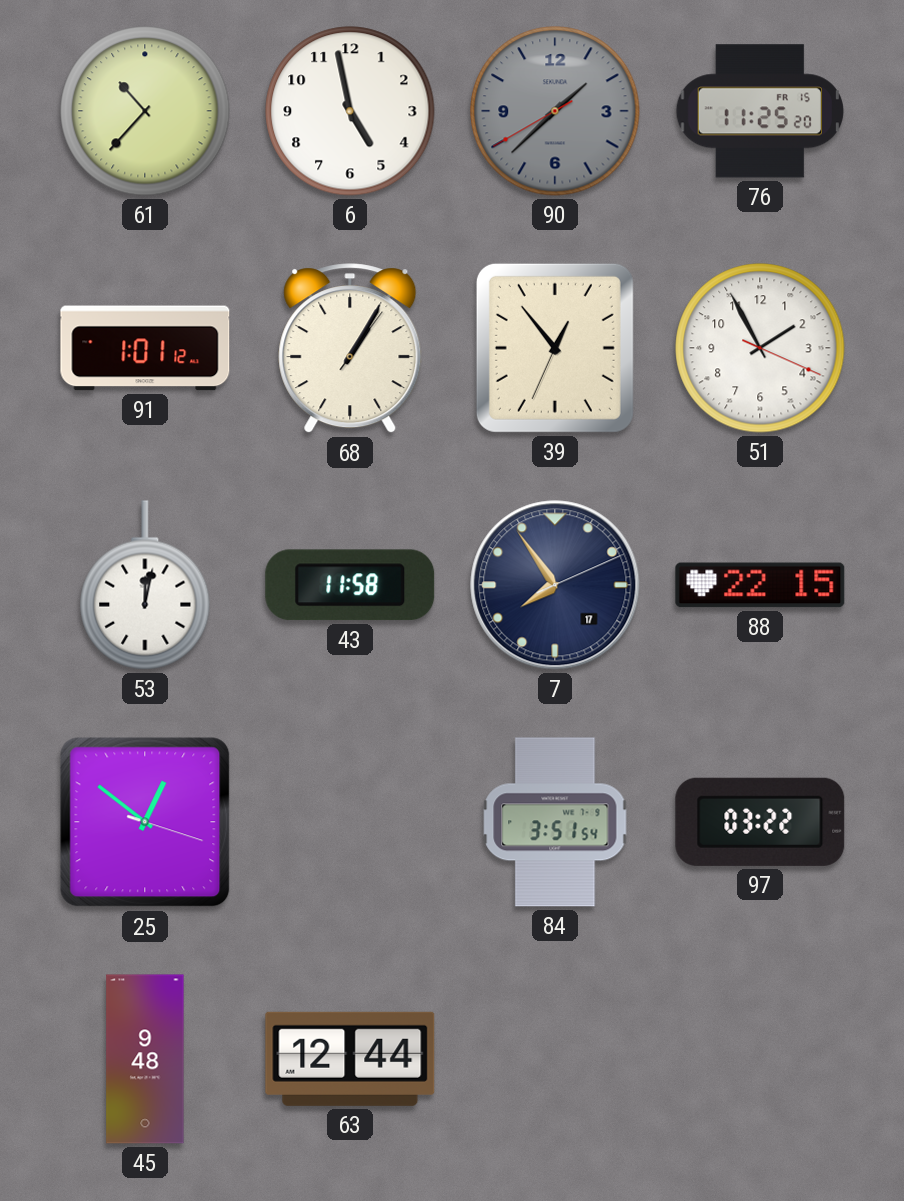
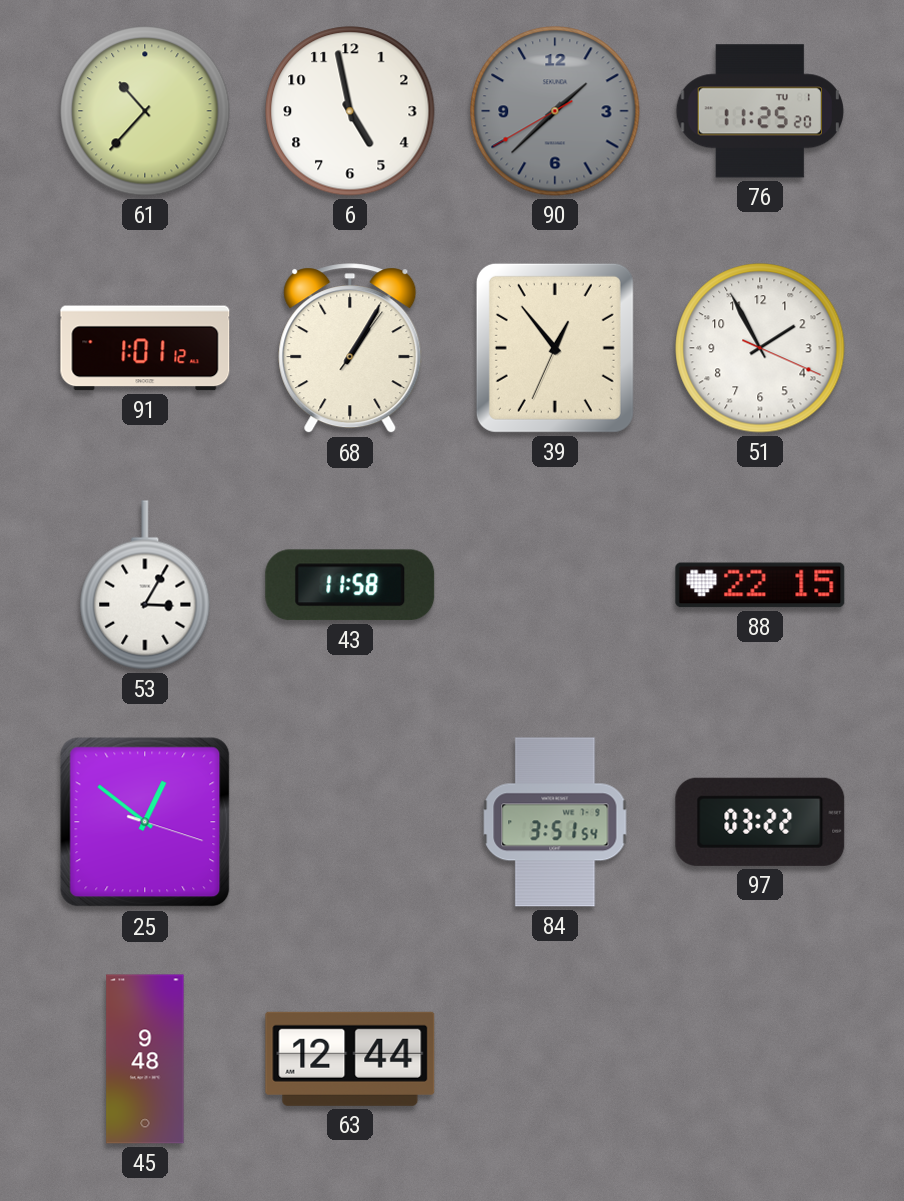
76 date: FR 15 -> TU 1 (759, 111)
53: 12:02 -> 3:05 (145, 585)
7: 7:54 -> none (555, 585)
